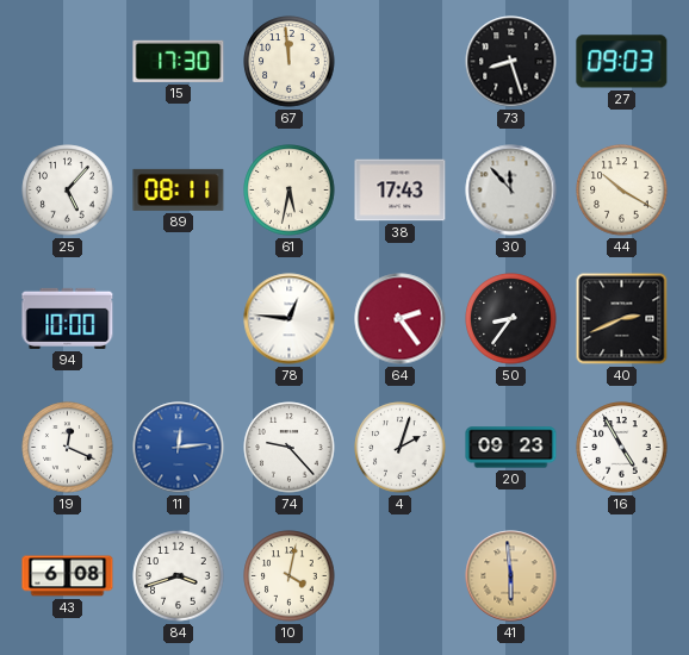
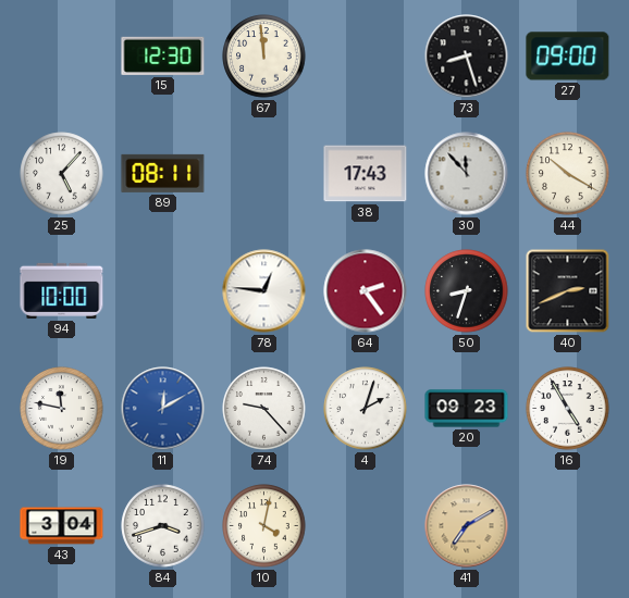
15: 17:30 -> 12:30 (163, 55)
27: 09:03 -> 09:00 (568, 57)
61: 5:32 -> none (290, 191)
50: 8:36 -> 8:33 (467, 291)
19: 12:19 -> 11:47 (62, 409)
11: 12:14 -> 12:10 (163, 409)
43: 6:08 -> 3:04 (62, 526)
41: 5:59 -> 7:10 (467, 526)
